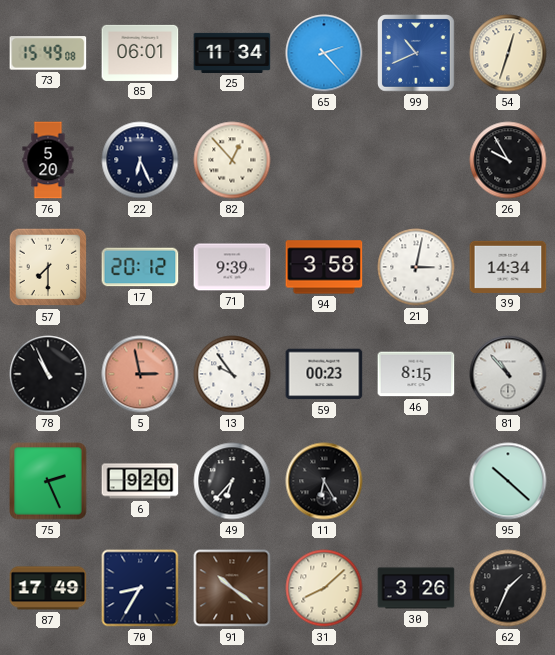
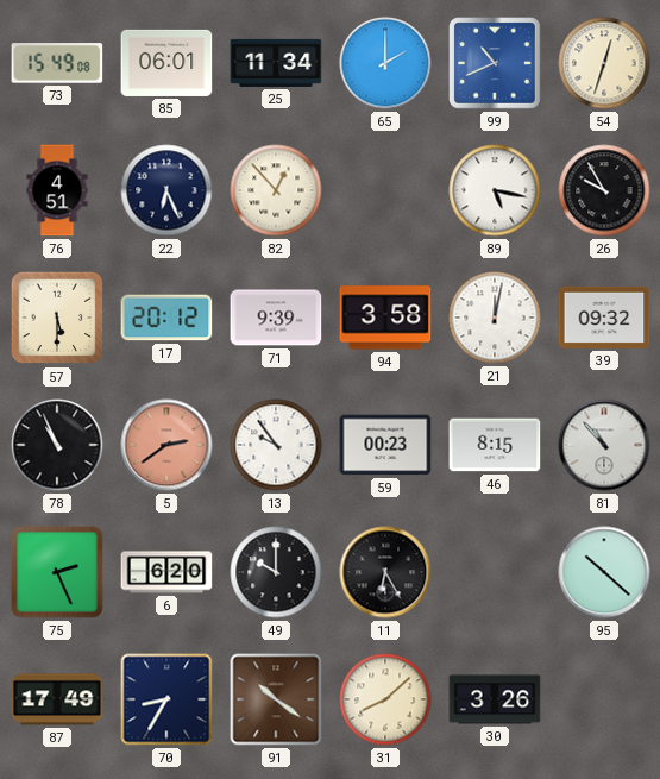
65: 2:23 -> 2:00 (385, 63)
76: 5:20 -> 4:51 (57, 190)
89: none -> 5:17 (495, 190)
57: 7:30 -> 5:30 (57, 318)
21: 3:02 -> 12:02 (495, 318)
39: 14:34 -> 09:32 (604, 318)
5: 2:58 -> 2:39 (166, 445)
6: 9:20 -> 6:20 (166, 572)
49: 6:37 -> 10:00 (276, 572)
62: 1:34 -> none (508, 588)
